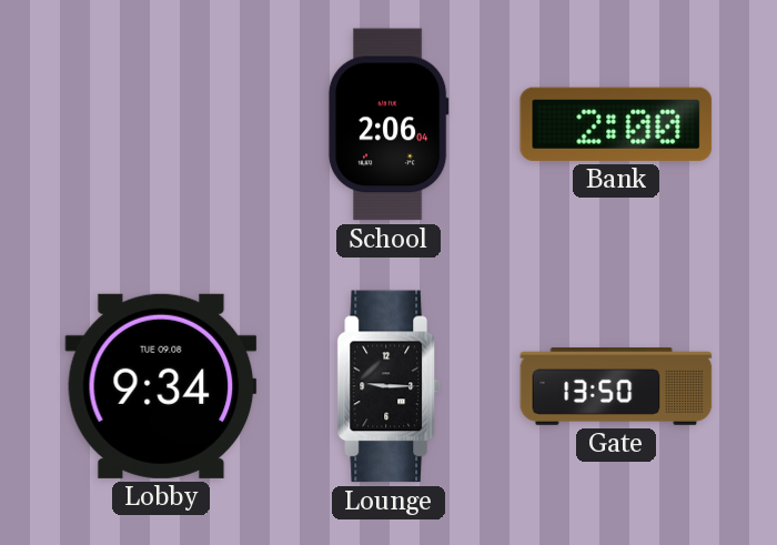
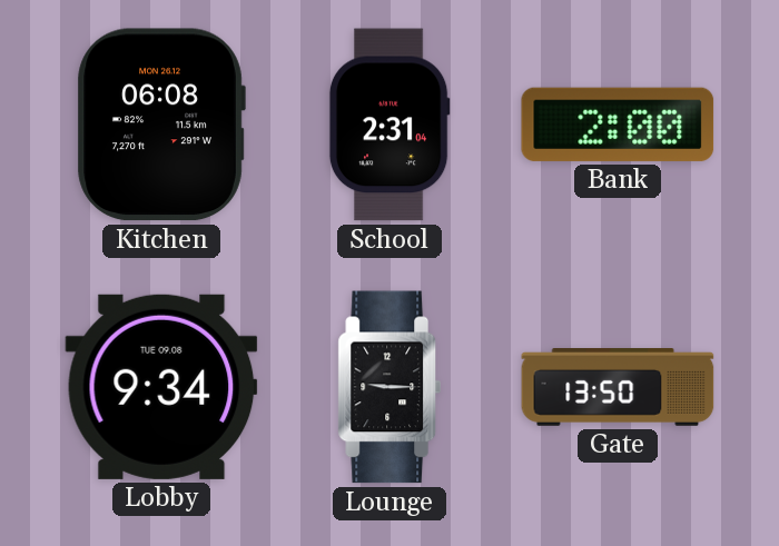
Kitchen: none -> 06:08 (161, 125)
School: 2:06 -> 2:31 (389, 125)
